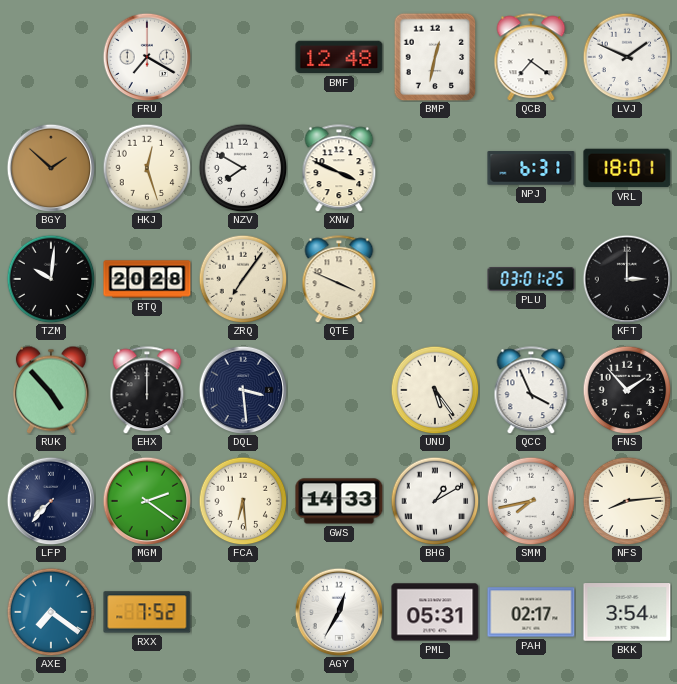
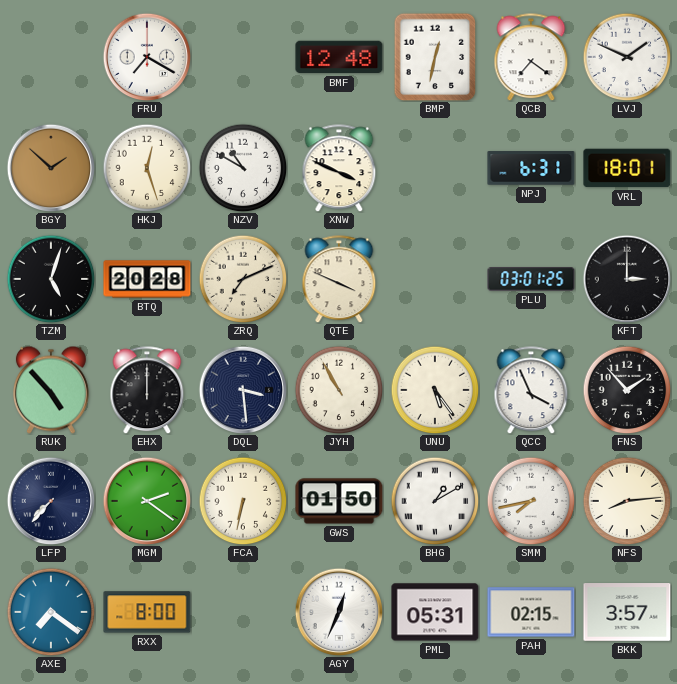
NZV: 7:50 -> 10:50 (243, 168)
TZM: 10:01 -> 5:03 (51, 279)
ZRQ: 7:06 -> 7:11 (243, 279)
JYH: none -> 10:55 (339, 390)
FCA: 6:29 -> 6:32 (243, 501)
GWS: 14:33 -> 01:50 (339, 501)
RXX: 7:52 -> 8:00 (147, 612)
AGY: 12:35 -> 12:34 (339, 612)
PAH: 02:17 -> 02:15 (531, 612)
BKK: 3:54 -> 3:57 (627, 612)
